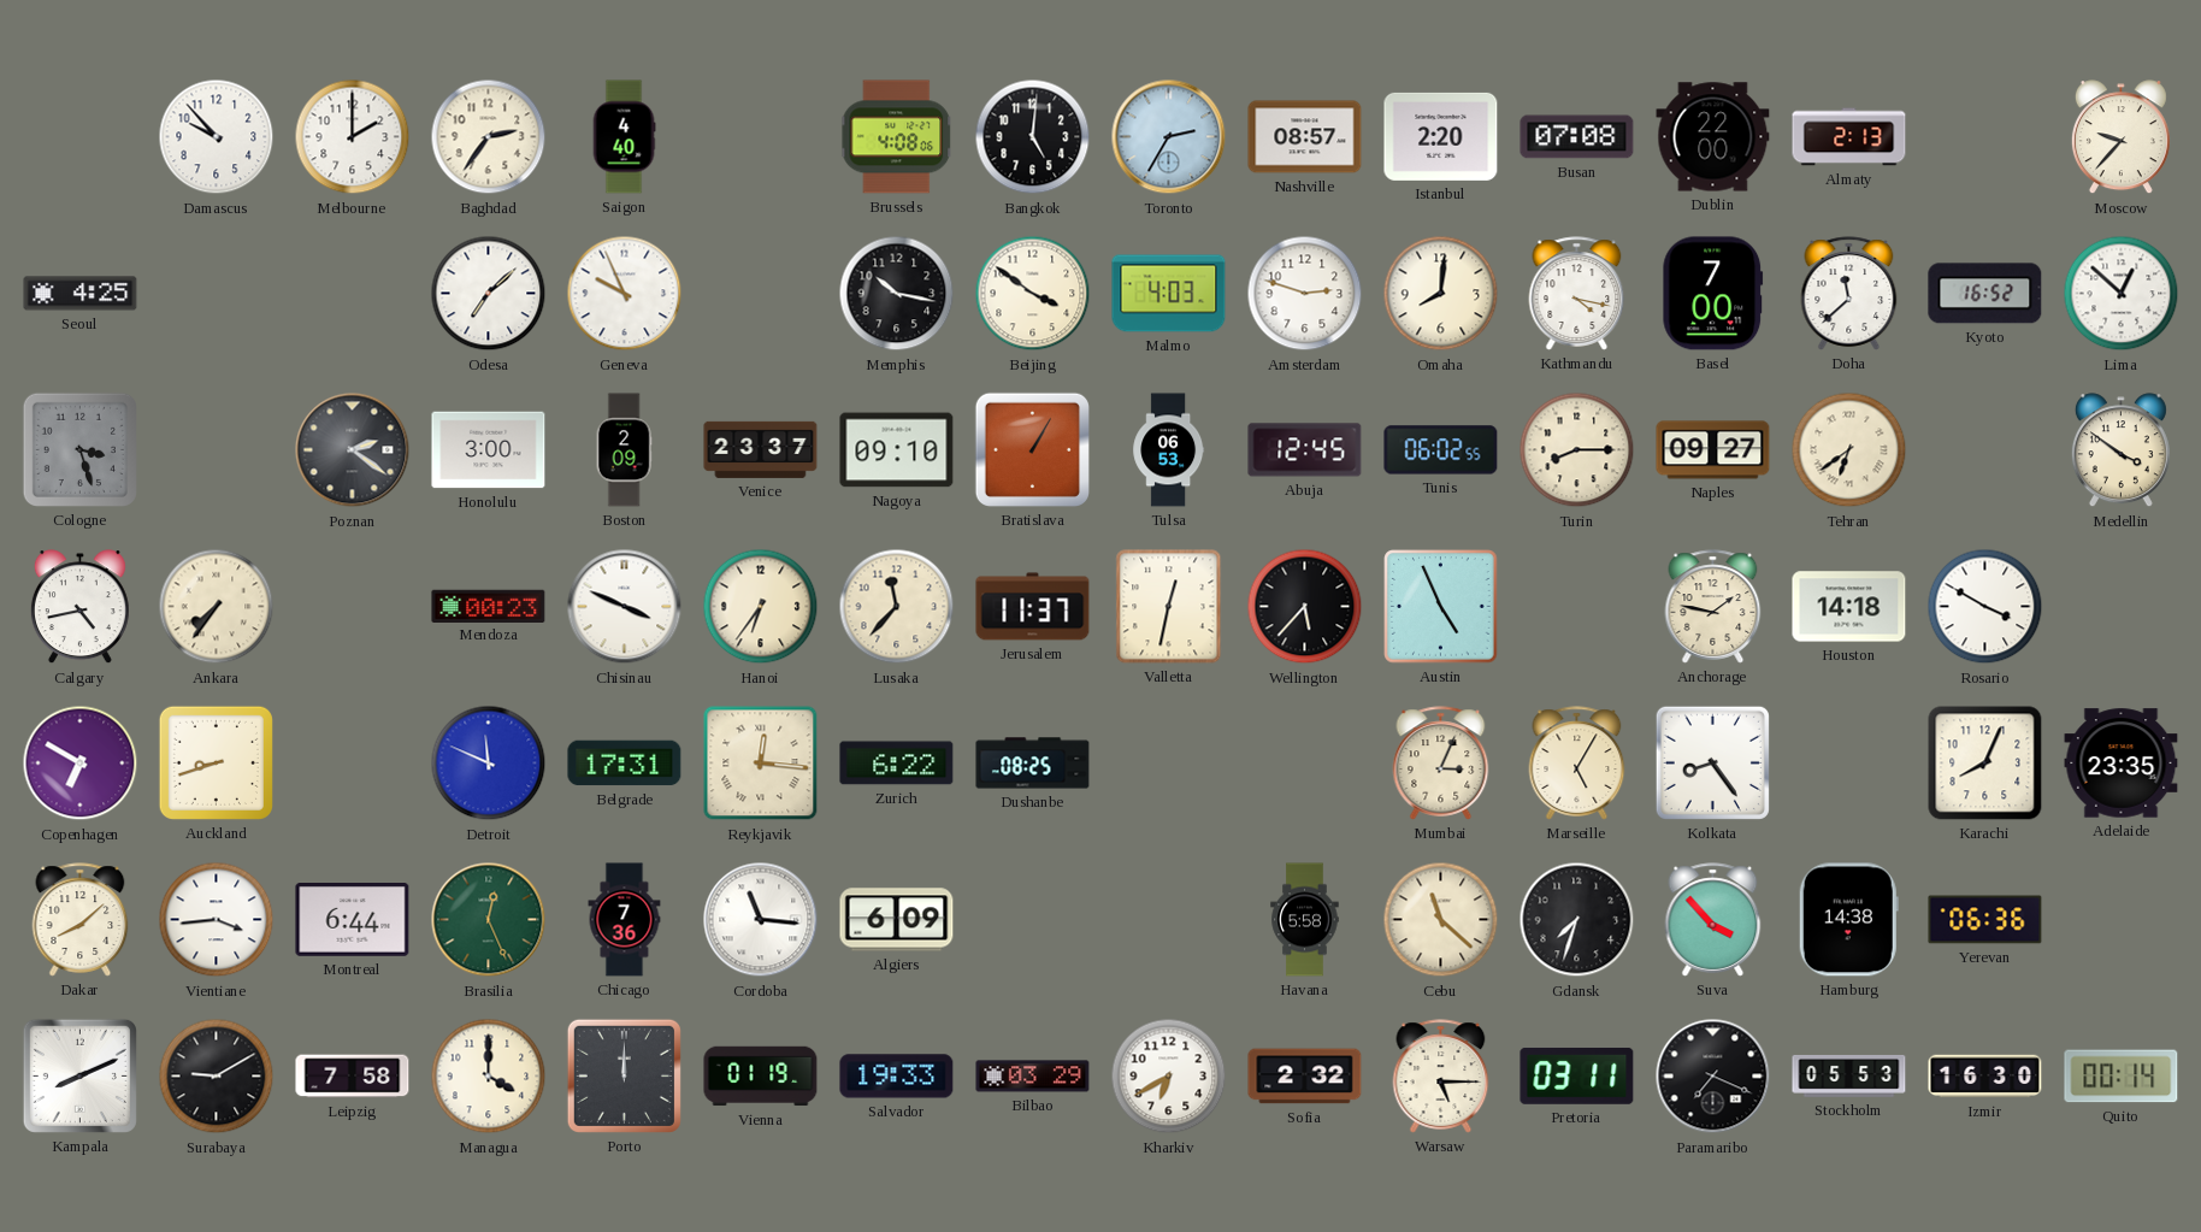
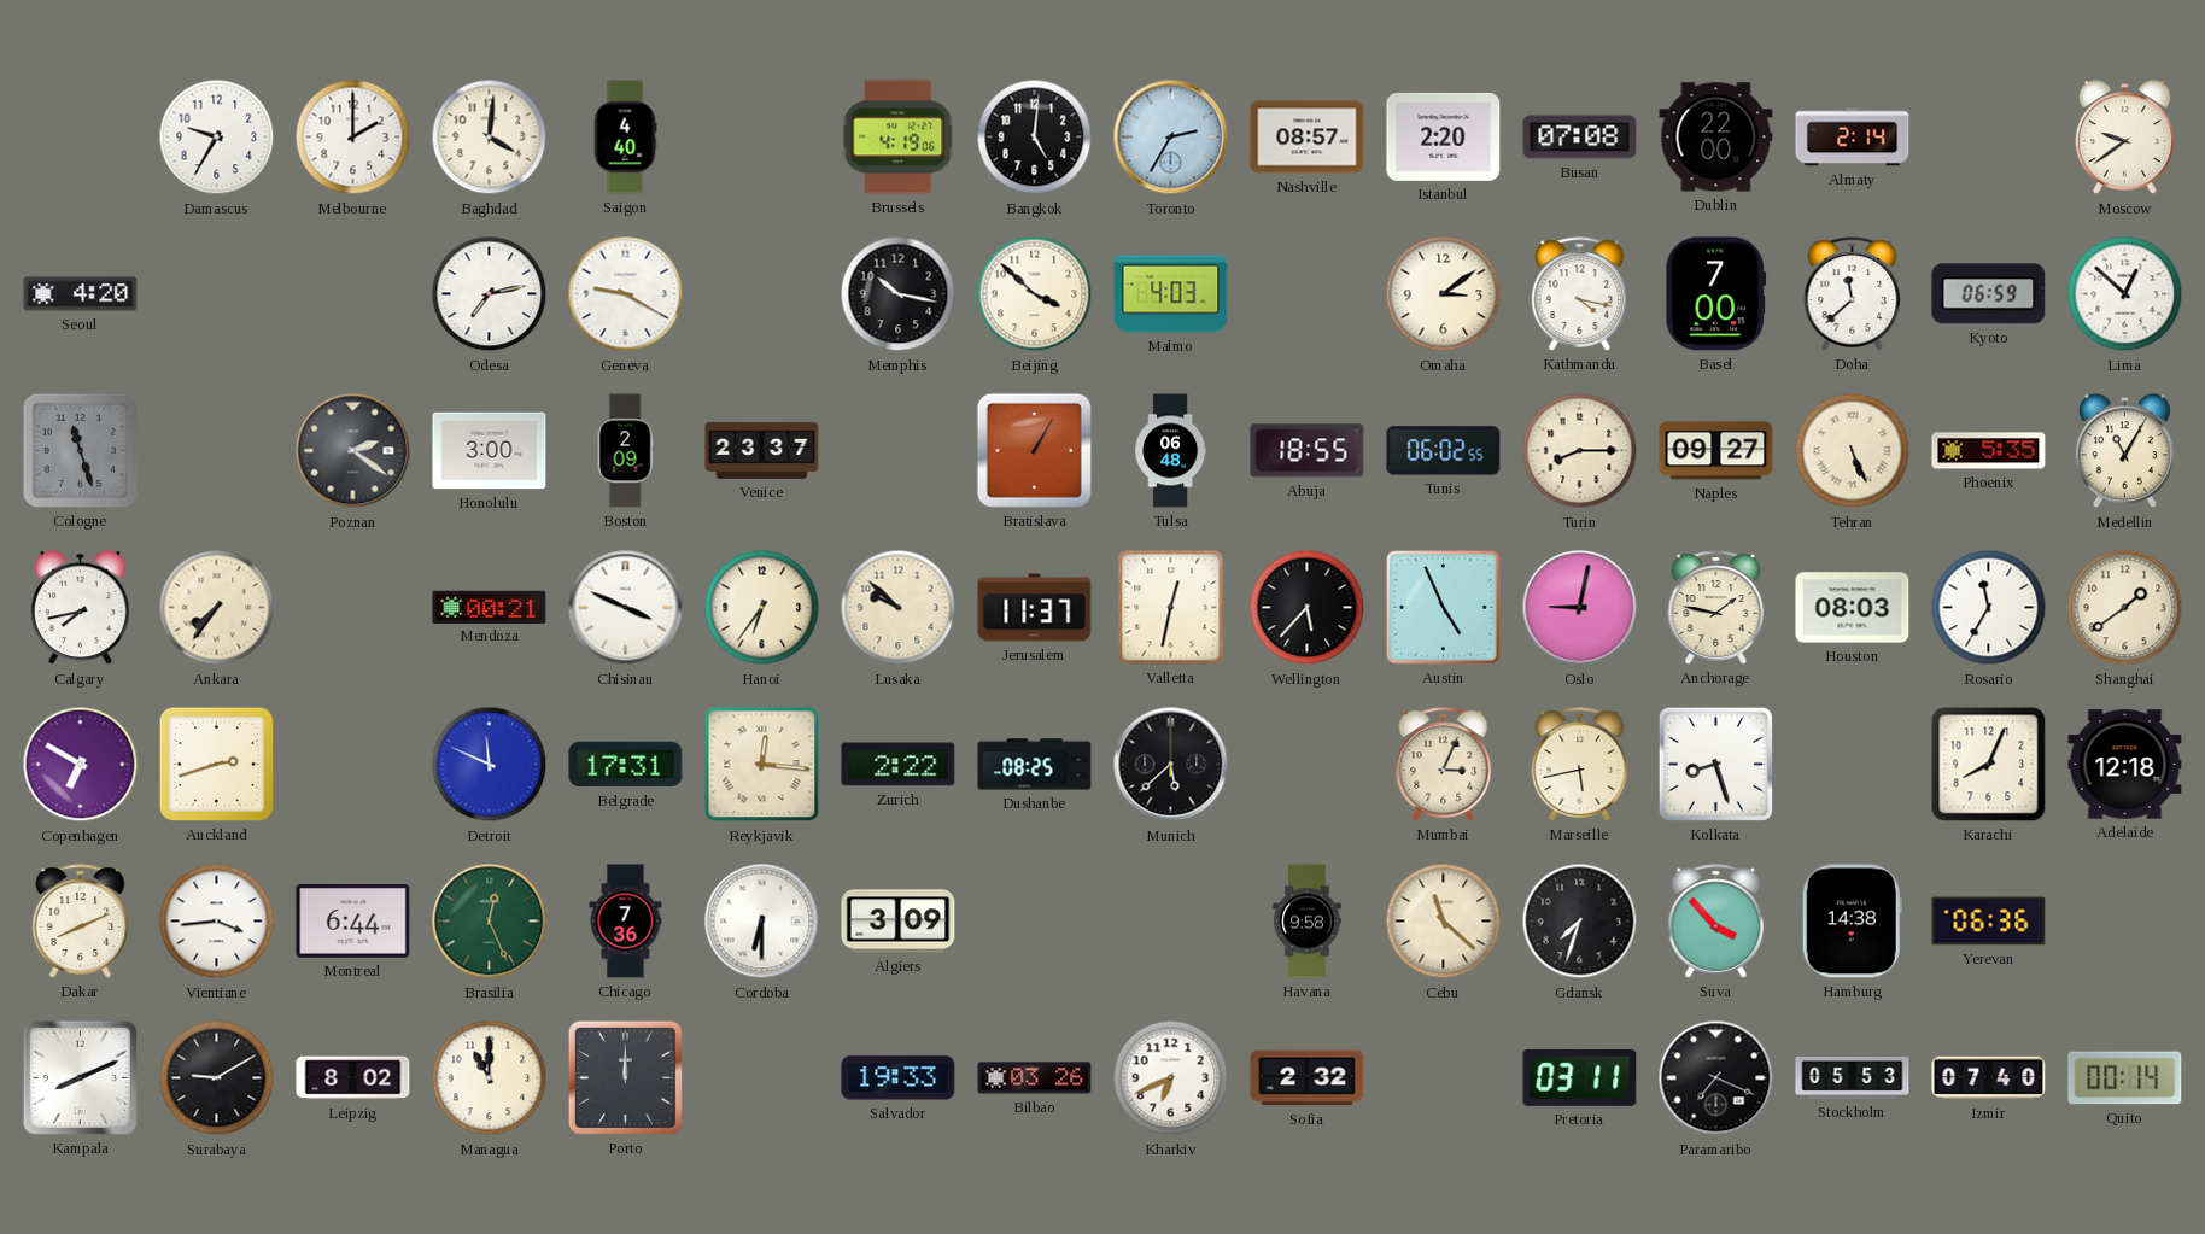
Damascus: 9:53 -> 9:35 (217, 138)
Baghdad: 2:36 -> 4:01 (490, 138)
Brussels: 4:08 -> 4:19 (899, 138)
Almaty: 2:13 -> 2:14 (1853, 138)
Moscow: 9:37 -> 9:39 (2124, 138)
Seoul: 4:25 -> 4:20 (81, 294)
Odesa: 7:08 -> 7:13 (490, 294)
Geneva: 9:56 -> 9:20 (626, 294)
Beijing: 3:51 -> 3:52 (1035, 294)
Amsterdam: 2:48 -> none (1305, 294)
Omaha: 8:01 -> 3:09 (1444, 294)
Kyoto: 16:52 -> 06:59 (1989, 294)
Cologne: 3:27 -> 11:27 (80, 450)
Nagoya: 09:10 -> none (897, 450)
Tulsa: 06:53 -> 06:48 (1171, 451)
Abuja: 12:45 -> 18:55 (1308, 451)
Tehran: 6:39 -> 5:26 (1853, 451)
Phoenix: none -> 5:35 (1989, 451)
Medellin: 3:51 -> 11:05 (2124, 451)
Calgary: 4:43 -> 7:43 (80, 608)
Mendoza: 00:23 -> 00:21 (490, 607)
Lusaka: 11:37 -> 9:52 (899, 608)
Oslo: none -> 9:02 (1580, 608)
Houston: 14:18 -> 08:03 (1853, 608)
Rosario: 3:50 -> 11:35 (1989, 608)
Shanghai: none -> 1:39 (2125, 608)
Auckland: 8:42 -> 2:42 (216, 764)
Zurich: 6:22 -> 2:22 (899, 765)
Munich: none -> 5:38 (1171, 765)
Marseille: 5:05 -> 5:43 (1580, 765)
Kolkata: 8:24 -> 8:27 (1715, 764)
Adelaide: 23:35 -> 12:18 (2125, 765)
Dakar: 8:08 -> 8:11 (81, 922)
Cordoba: 11:16 -> 6:30 (762, 922)
Algiers: 6:09 -> 3:09 (899, 922)
Havana: 5:58 -> 9:58 (1308, 922)
Leipzig: 7:58 -> 8:02 (353, 1078)
Managua: 4:00 -> 11:00 (490, 1078)
Vienna: 01:19 -> none (761, 1077)
Bilbao: 03:29 -> 03:26 (1035, 1078)
Kharkiv: 6:40 -> 6:41 (1171, 1078)
Warsaw: 5:15 -> none (1441, 1077)
Izmir: 16:30 -> 07:40 (1989, 1078)
